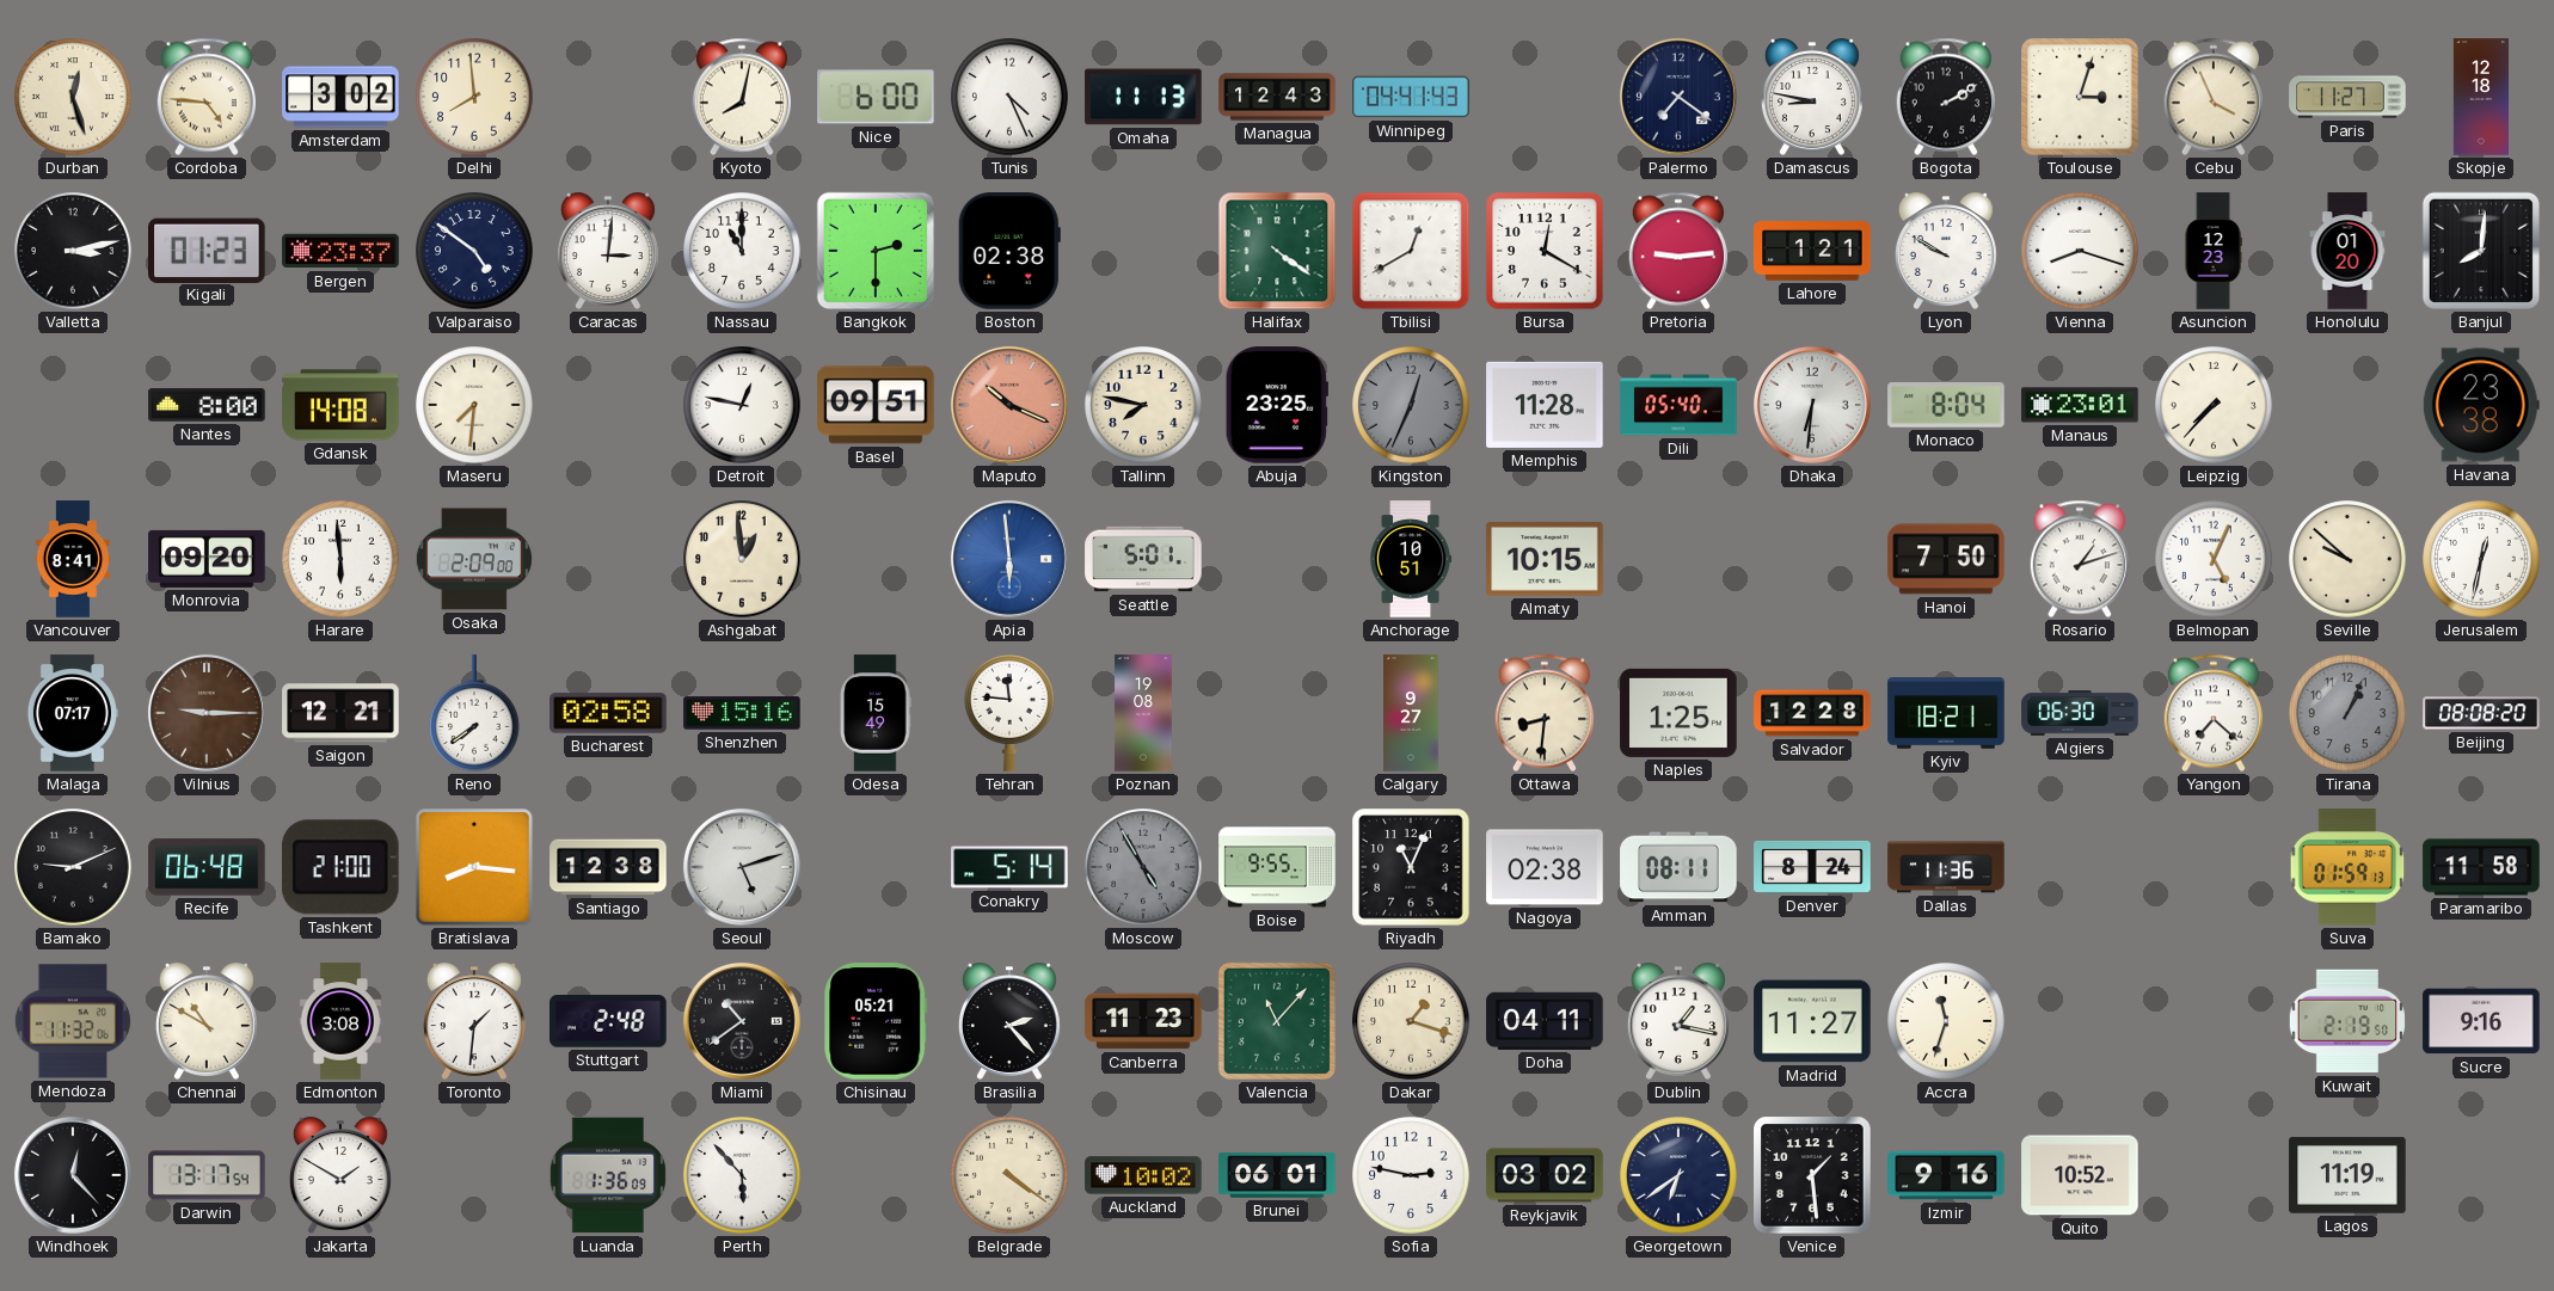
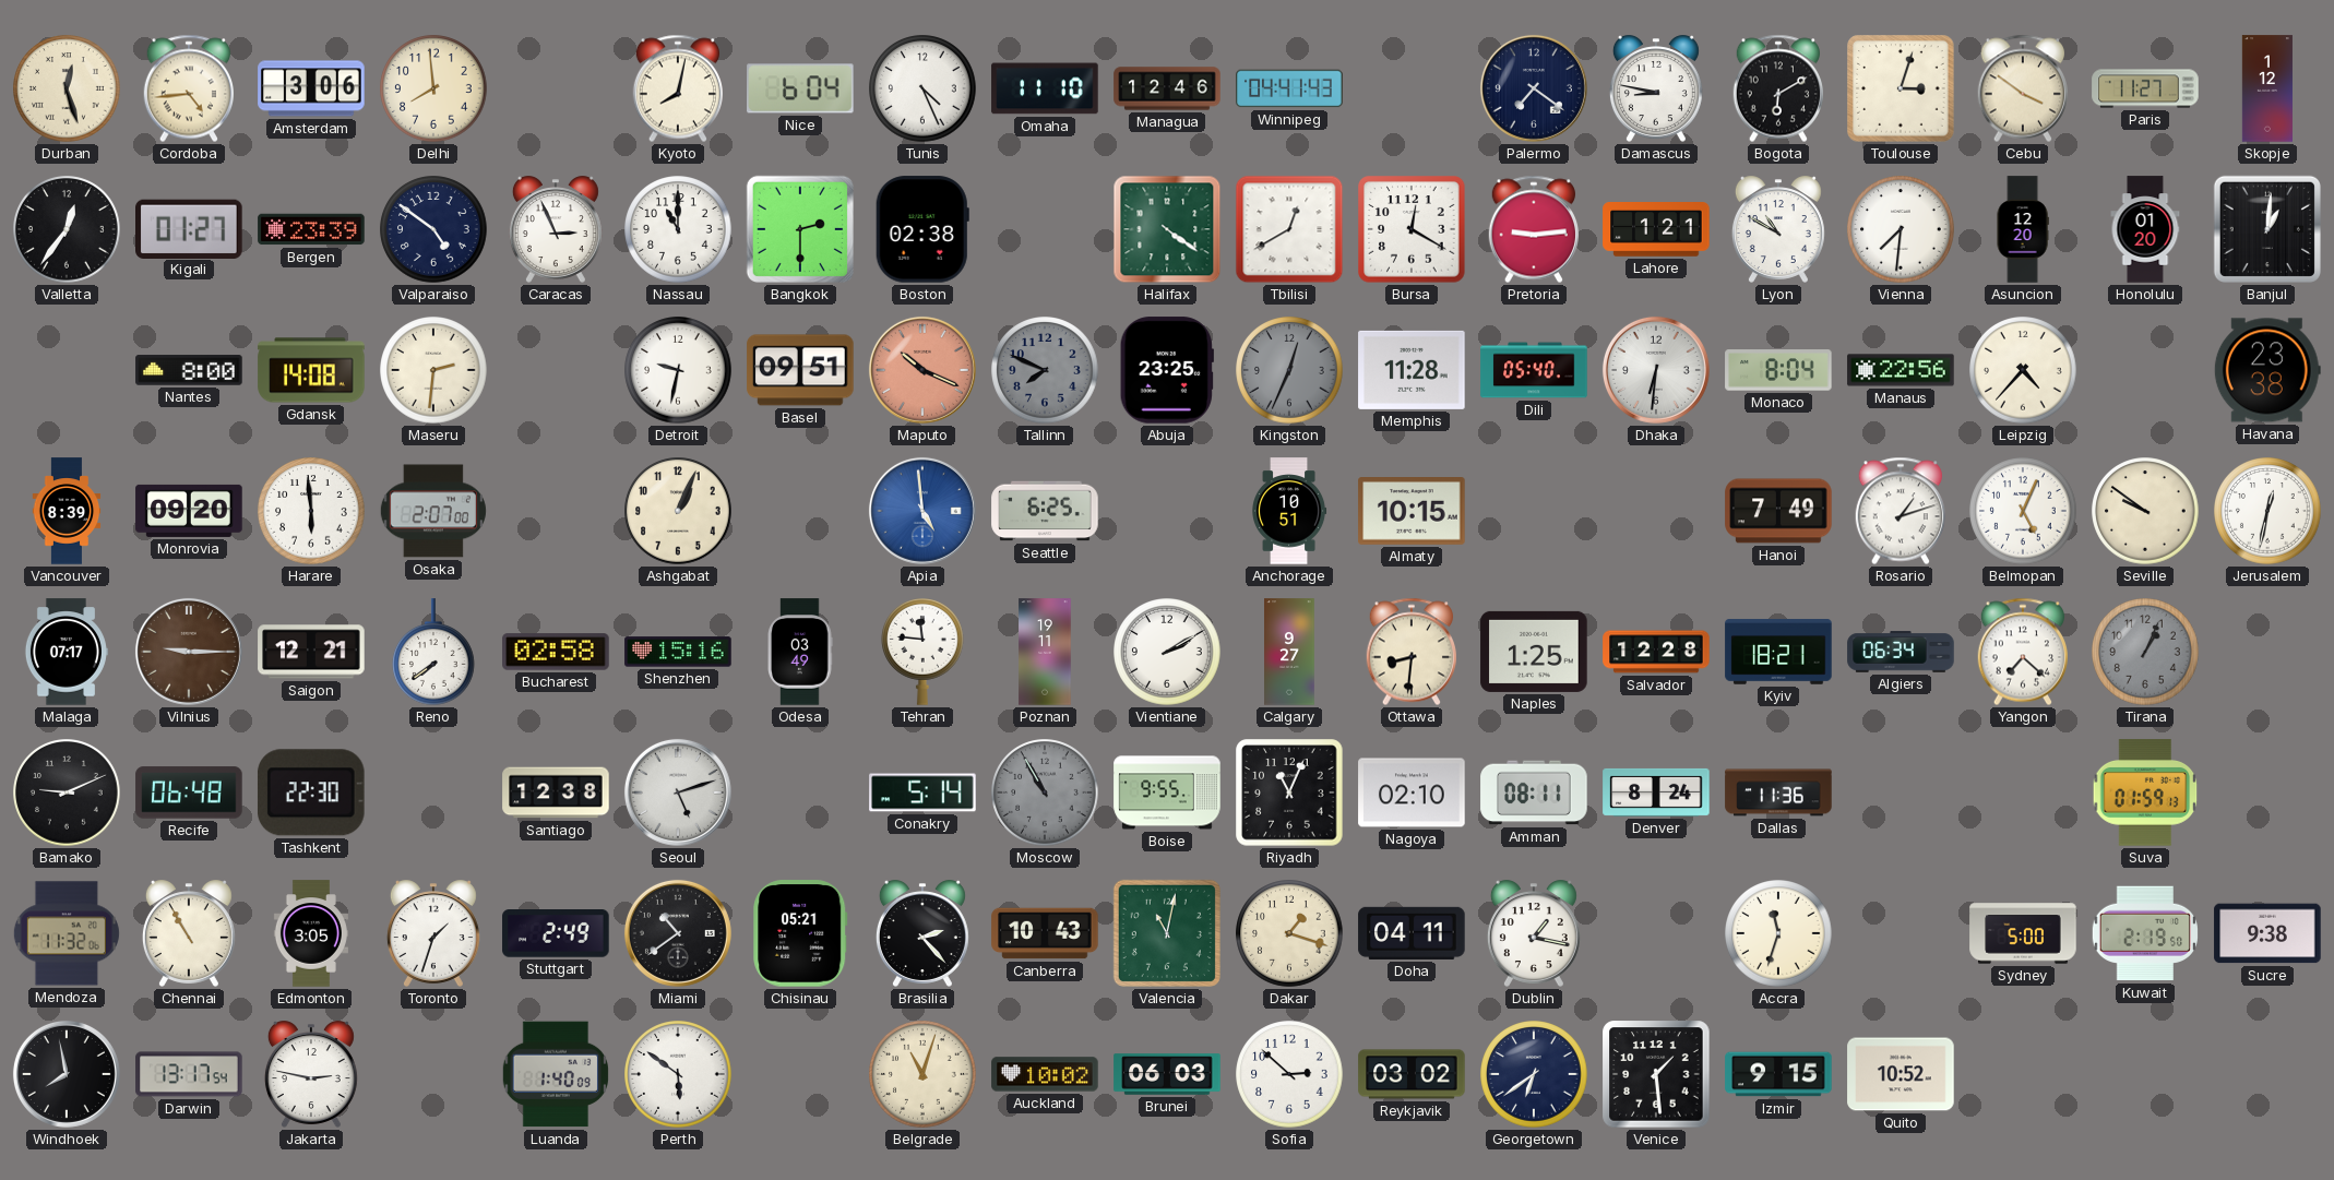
Cordoba: 4:46 -> 4:44 (188, 88)
Amsterdam: 3:02 -> 3:06 (311, 88)
Nice: 6:00 -> 6:04 (800, 88)
Omaha: 11:13 -> 11:10 (1045, 88)
Managua: 12:43 -> 12:46 (1167, 88)
Bogota: 2:10 -> 6:10 (1777, 88)
Cebu: 3:56 -> 3:51 (2022, 88)
Skopje: 12:18 -> 1:12 (2266, 88)
Valletta: 3:13 -> 12:36 (67, 229)
Kigali: 01:23 -> 01:27 (189, 228)
Bergen: 23:37 -> 23:39 (311, 229)
Caracas: 3:01 -> 2:56 (556, 229)
Lyon: 9:50 -> 10:50 (1778, 229)
Vienna: 8:18 -> 7:31 (1901, 229)
Asuncion: 12:23 -> 12:20 (2023, 229)
Banjul: 8:01 -> 1:01 (2267, 229)
Maseru: 7:31 -> 2:31 (433, 370)
Detroit: 12:47 -> 9:32 (678, 370)
Tallinn: 7:47 -> 7:49 (1045, 370)
Tallinn dial: cream -> grey (1045, 370)
Manaus: 23:01 -> 22:56 (1901, 370)
Leipzig: 7:37 -> 4:37 (2023, 370)
Vancouver: 8:41 -> 8:39 (67, 511)
Osaka: 2:09 -> 2:07 (433, 511)
Ashgabat: 12:59 -> 1:04 (678, 511)
Apia: 5:59 -> 4:59 (922, 511)
Seattle: 5:01 -> 6:25 (1045, 511)
Hanoi: 7:50 -> 7:49 (1778, 511)
Seville: 9:52 -> 9:51 (2145, 511)
Odesa: 15:49 -> 03:49 (800, 652)
Poznan: 19:08 -> 19:11 (1045, 652)
Vientiane: none -> 2:10 (1167, 652)
Algiers: 06:30 -> 06:34 (1901, 652)
Beijing: 08:08 -> none (2481, 713)
Tashkent: 21:00 -> 22:30 (311, 792)
Bratislava: 8:16 -> none (475, 868)
Moscow: 4:55 -> 10:55 (1045, 792)
Nagoya: 02:38 -> 02:10 (1412, 792)
Paramaribo: 11:58 -> none (2481, 867)
Chennai: 10:50 -> 10:55 (189, 933)
Edmonton: 3:08 -> 3:05 (311, 933)
Toronto: 1:31 -> 1:33 (433, 933)
Stuttgart: 2:48 -> 2:49 (556, 934)
Canberra: 11:23 -> 10:43 (1045, 933)
Valencia: 11:07 -> 11:02 (1167, 933)
Madrid: 11:27 -> none (1812, 1021)
Sydney: none -> 5:00 (2023, 933)
Sucre: 9:16 -> 9:38 (2267, 933)
Windhoek: 12:23 -> 7:58 (67, 1074)
Jakarta: 1:50 -> 2:47 (311, 1074)
Luanda: 1:36 -> 1:40 (556, 1074)
Perth: 5:53 -> 5:51 (678, 1074)
Belgrade: 4:21 -> 11:03 (922, 1074)
Brunei: 06:01 -> 06:03 (1167, 1074)
Sofia: 2:47 -> 2:52 (1289, 1074)
Izmir: 9:16 -> 9:15 (1778, 1074)
Lagos: 11:19 -> none (2347, 1175)
